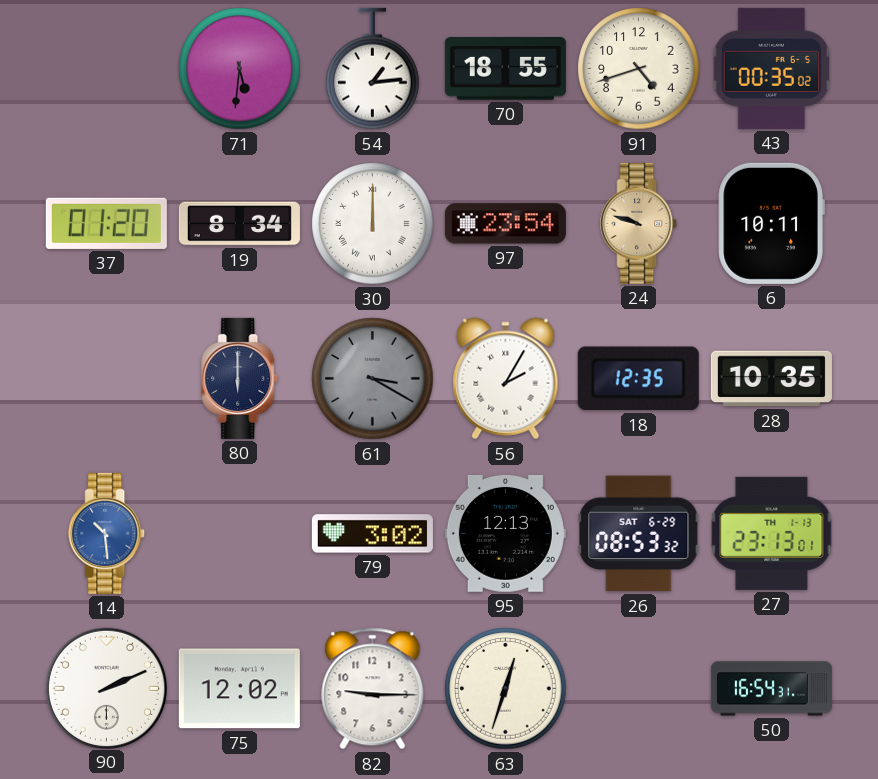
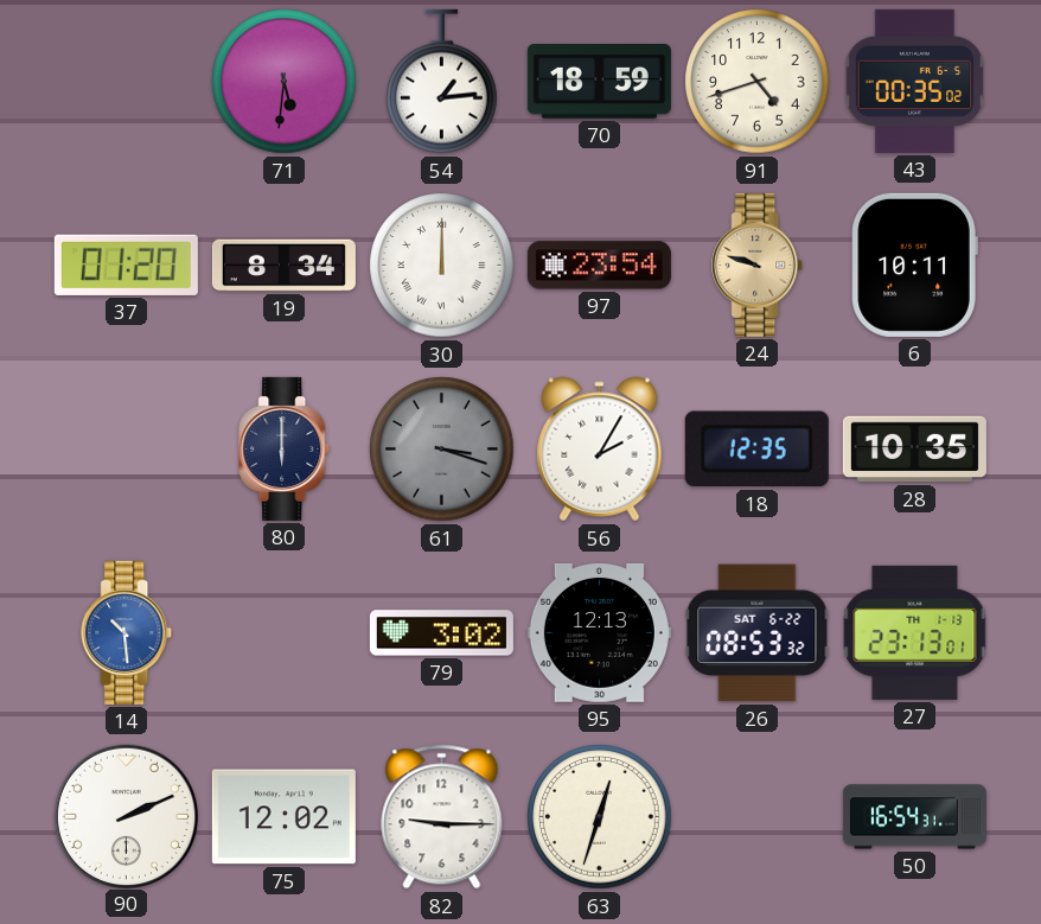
70: 18:55 -> 18:59 (599, 82)
61: 3:20 -> 3:18 (442, 450)
26 date: SAT 6-29 -> SAT 6-22 (758, 633)
